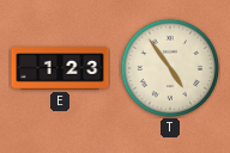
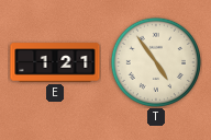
E: 1:23 -> 1:21 (55, 62)
